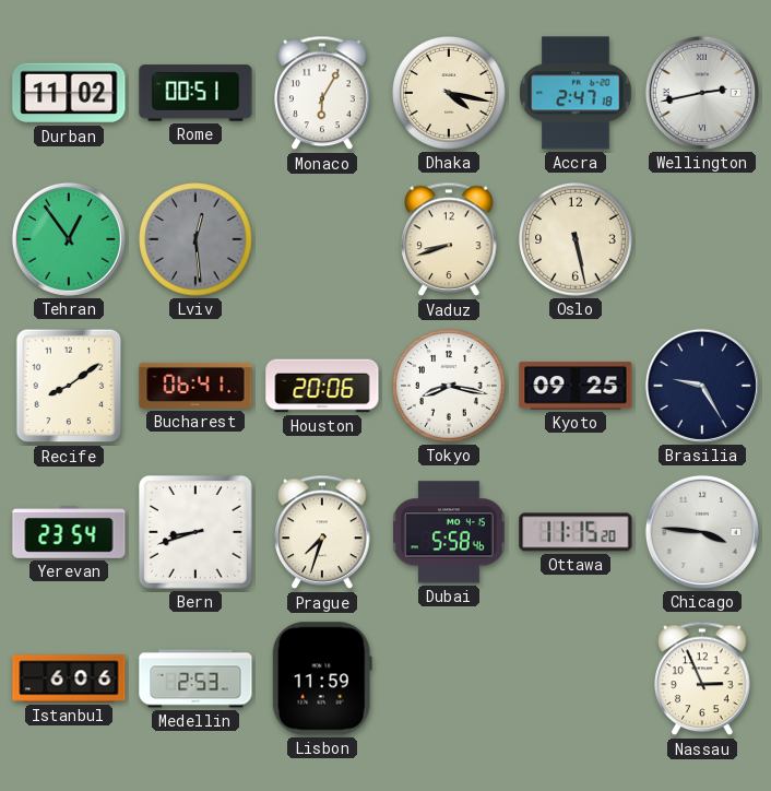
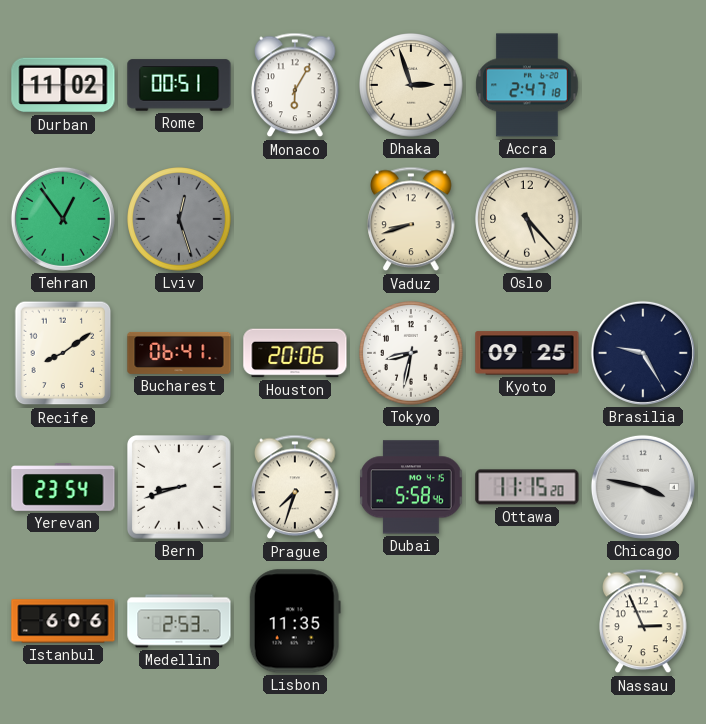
Dhaka: 4:17 -> 2:57 (411, 85)
Wellington: 2:43 -> none (702, 93)
Lviv: 12:29 -> 12:27 (179, 219)
Oslo: 5:28 -> 5:23 (527, 219)
Tokyo: 8:17 -> 8:32 (411, 353)
Chicago: 3:46 -> 3:47 (643, 487)
Lisbon: 11:59 -> 11:35 (295, 621)
